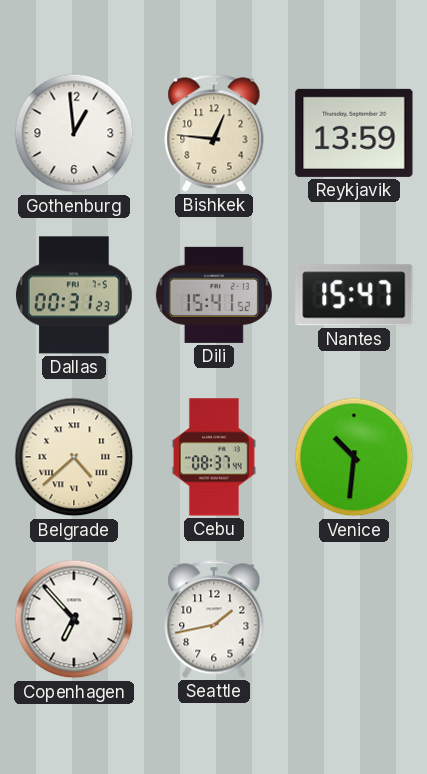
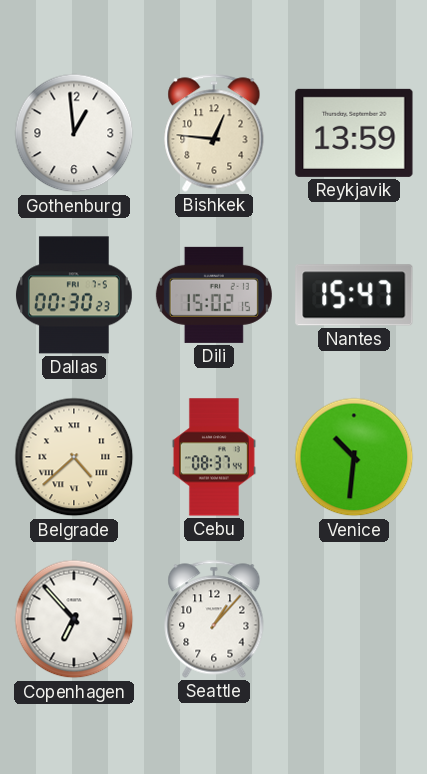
Dallas: 00:31 -> 00:30 (74, 295)
Dili: 15:41 -> 15:02 (214, 295)
Seattle: 1:43 -> 1:07 (214, 619)
